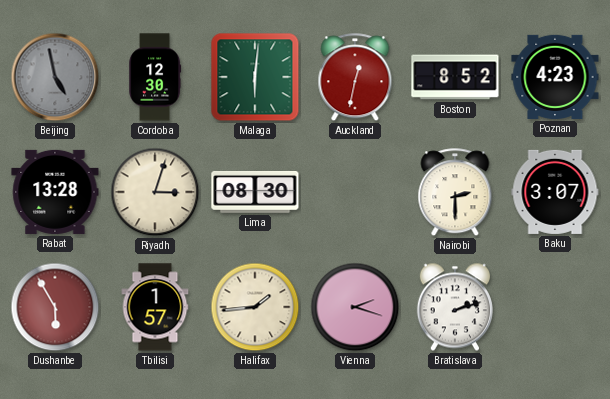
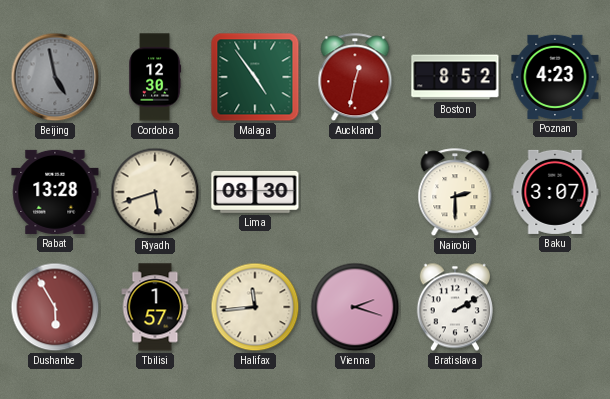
Malaga: 6:01 -> 4:54 (255, 77)
Riyadh: 3:03 -> 5:42 (155, 192)
Halifax: 1:44 -> 11:44 (255, 307)
Bratislava: 2:12 -> 2:10 (455, 307)
